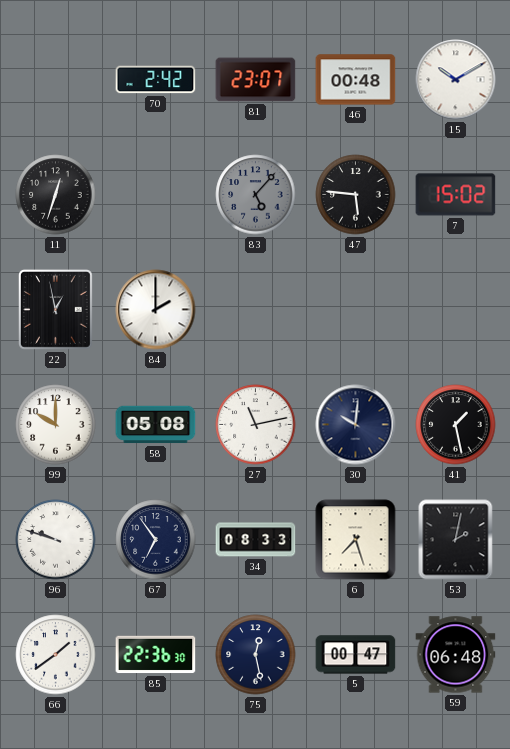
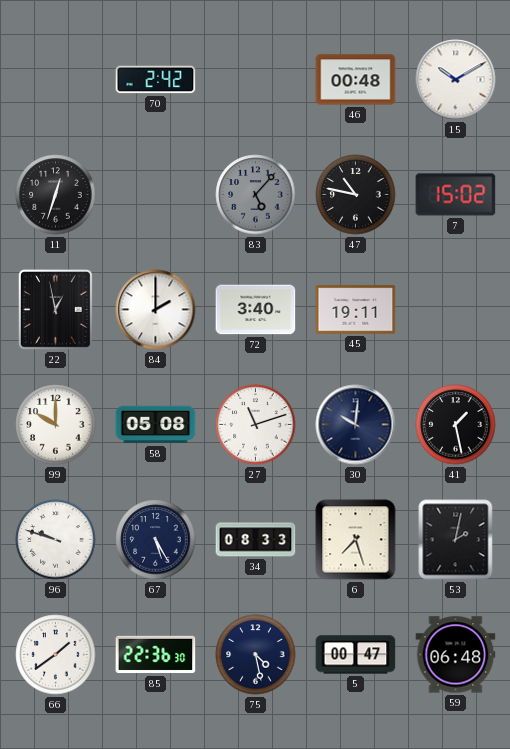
81: 23:07 -> none (256, 80)
47: 5:46 -> 10:47 (356, 195)
72: none -> 3:40 (256, 310)
45: none -> 19:11 (356, 310)
27: 11:13 -> 11:12 (256, 425)
67: 6:54 -> 5:25 (156, 540)
75: 12:28 -> 4:28 (256, 655)
